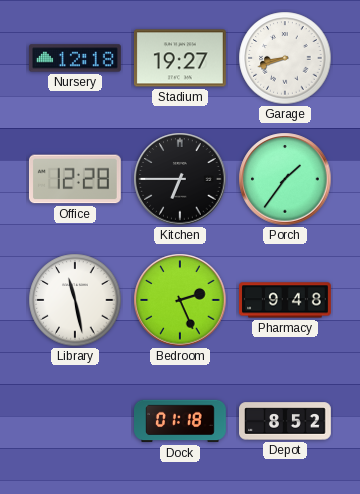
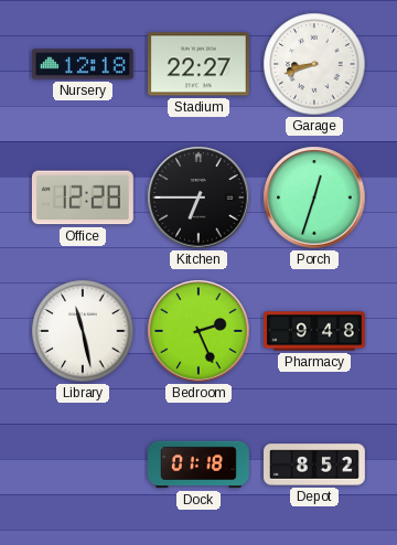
Stadium: 19:27 -> 22:27 (198, 64)
Porch: 1:36 -> 12:33 (314, 197)
